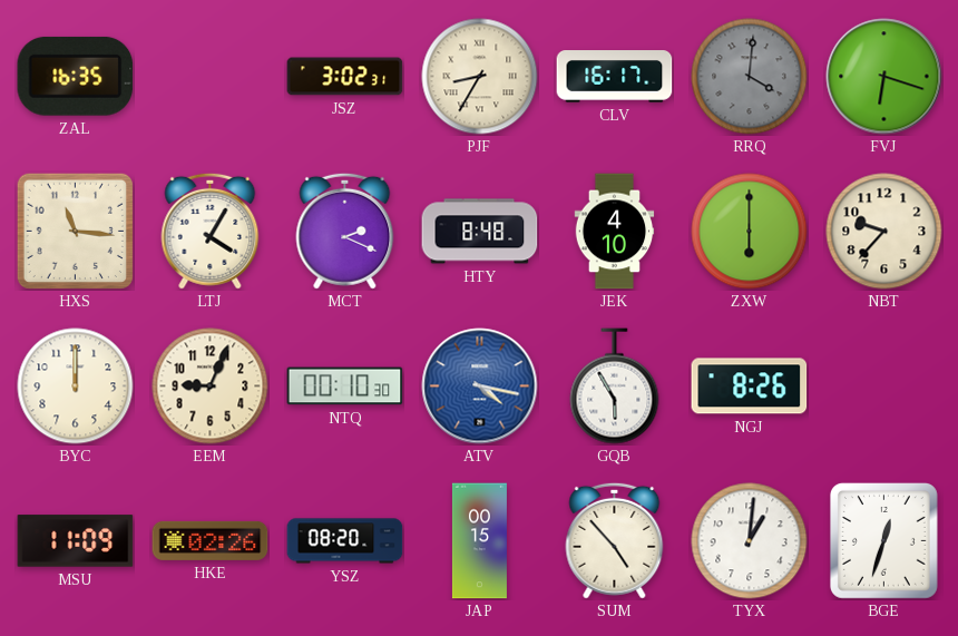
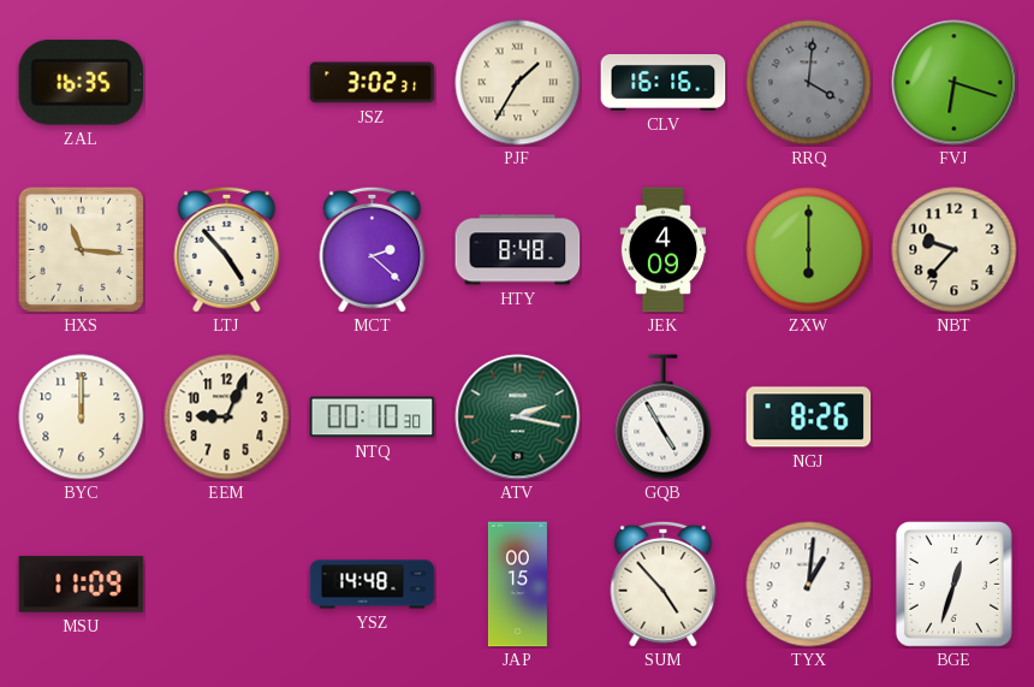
PJF: 8:35 -> 1:35 (518, 83)
CLV: 16:17 -> 16:16 (664, 83)
LTJ: 4:05 -> 4:53 (227, 249)
MCT: 2:19 -> 2:22 (373, 249)
JEK: 4:10 -> 4:09 (664, 250)
ATV: 4:17 -> 2:17 (518, 417)
ATV dial: blue -> green (518, 417)
GQB: 5:55 -> 4:55 (664, 417)
HKE: 02:26 -> none (211, 540)
YSZ: 08:20 -> 14:48 (373, 585)
